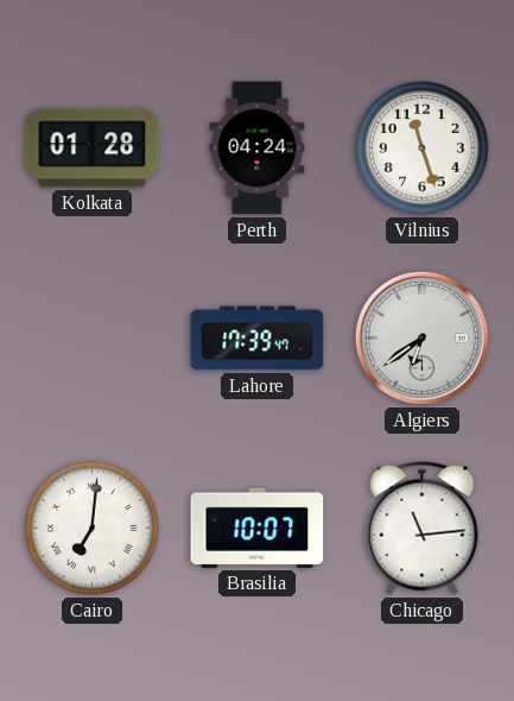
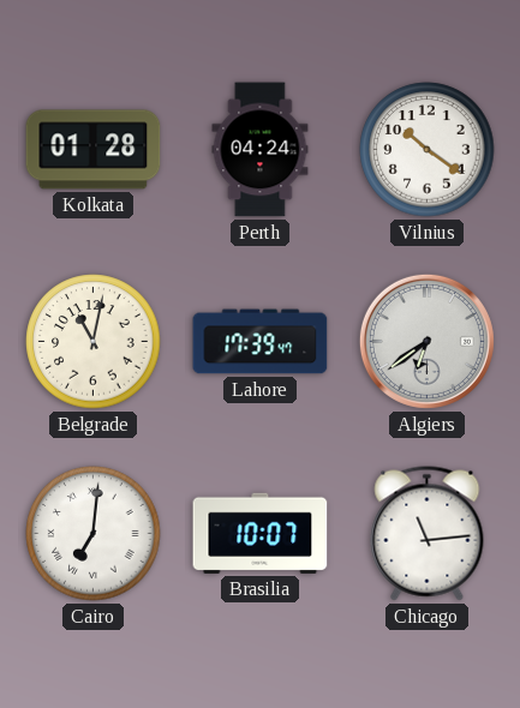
Vilnius: 11:27 -> 10:21 (428, 150)
Belgrade: none -> 11:02 (94, 342)
